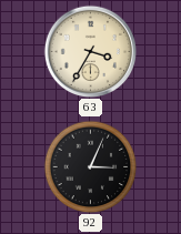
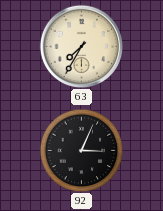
63: 3:35 -> 7:35 (81, 46)
